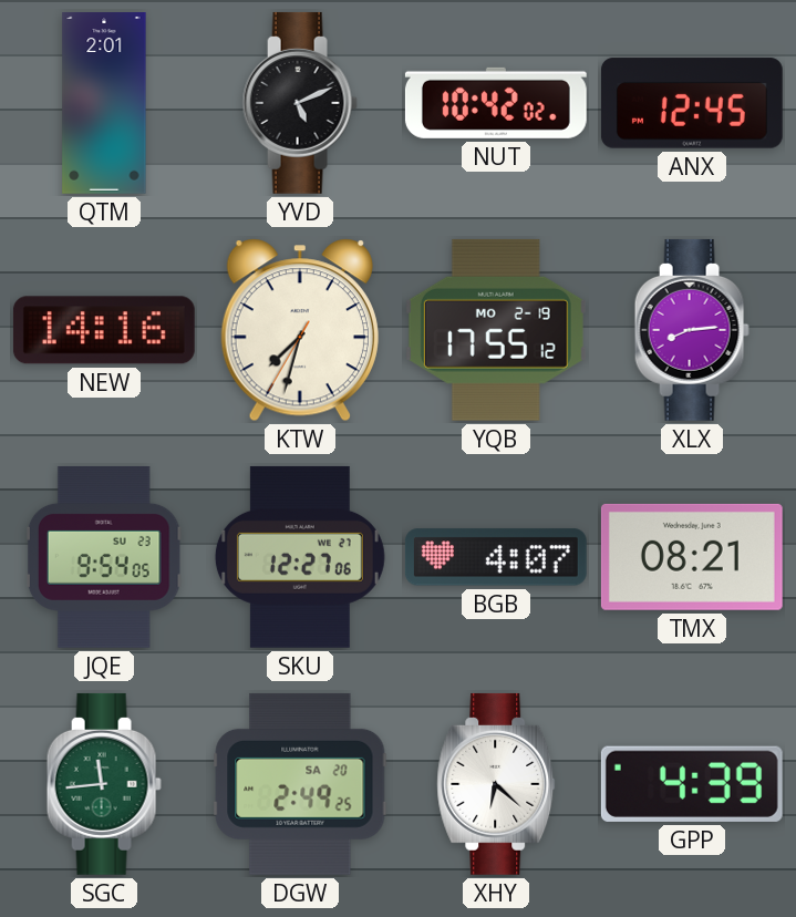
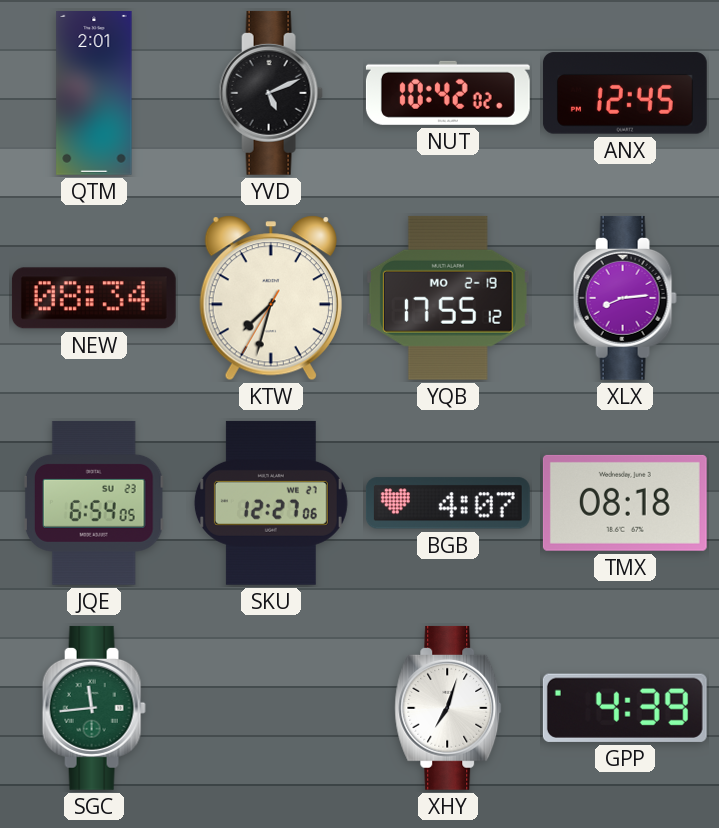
NEW: 14:16 -> 08:34 (94, 298)
JQE: 9:54 -> 6:54 (94, 503)
TMX: 08:21 -> 08:18 (625, 503)
DGW: 2:49 -> none (300, 784)
XHY: 6:22 -> 7:03 (448, 708)
